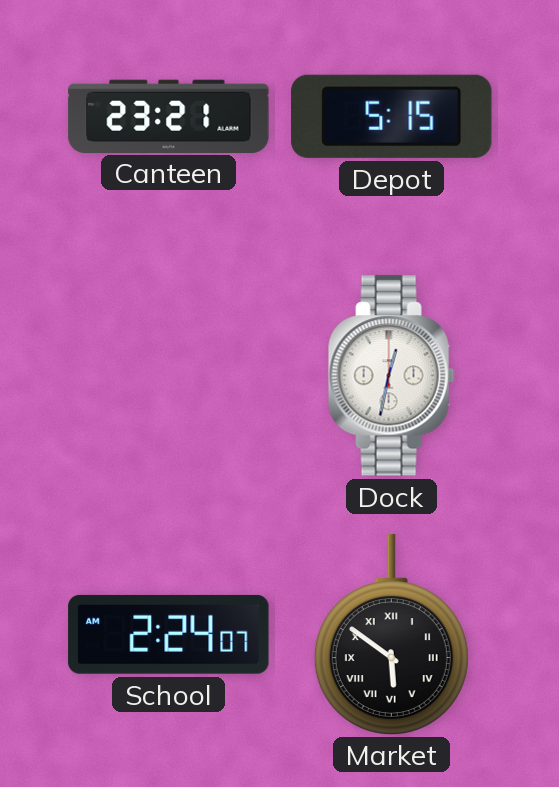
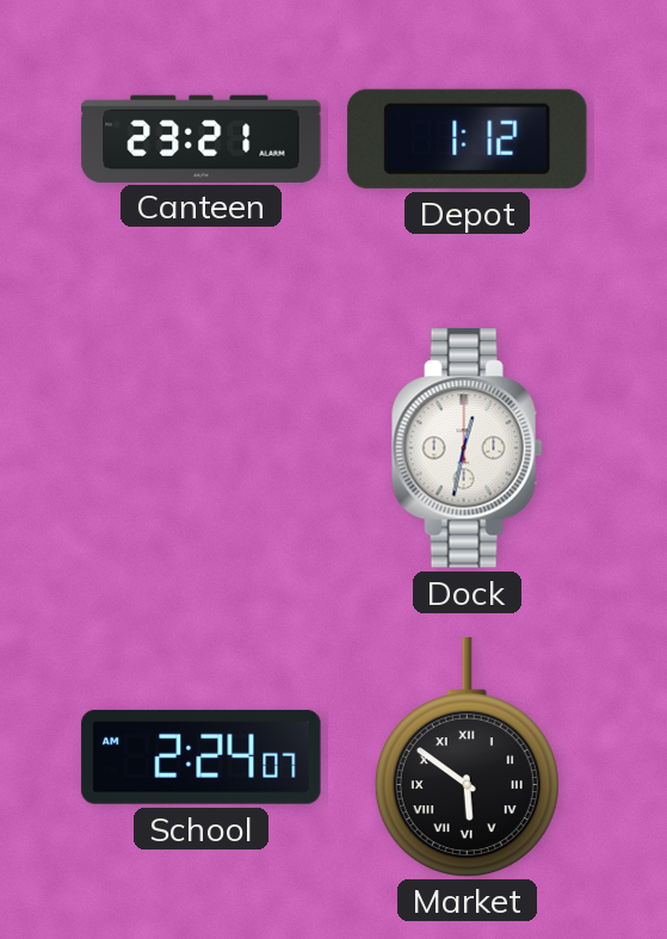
Depot: 5:15 -> 1:12 (468, 138)
